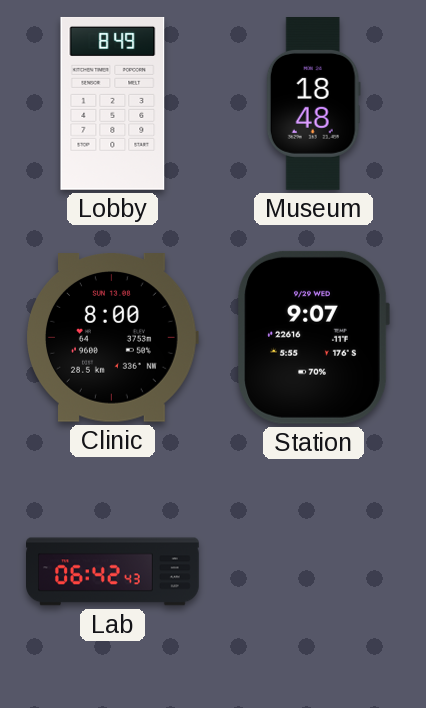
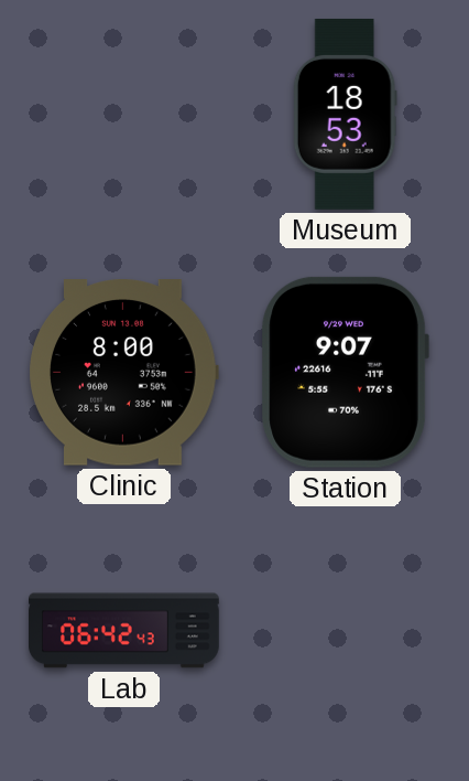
Lobby: 8:49 -> none (113, 103)
Museum: 18:48 -> 18:53 (345, 115)
